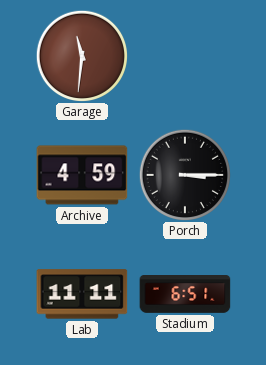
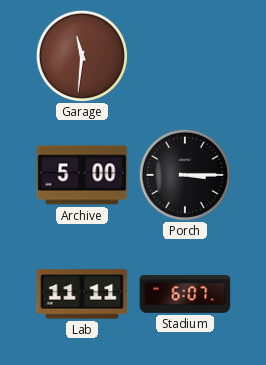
Archive: 4:59 -> 5:00 (82, 175)
Stadium: 6:51 -> 6:07 (185, 294)
